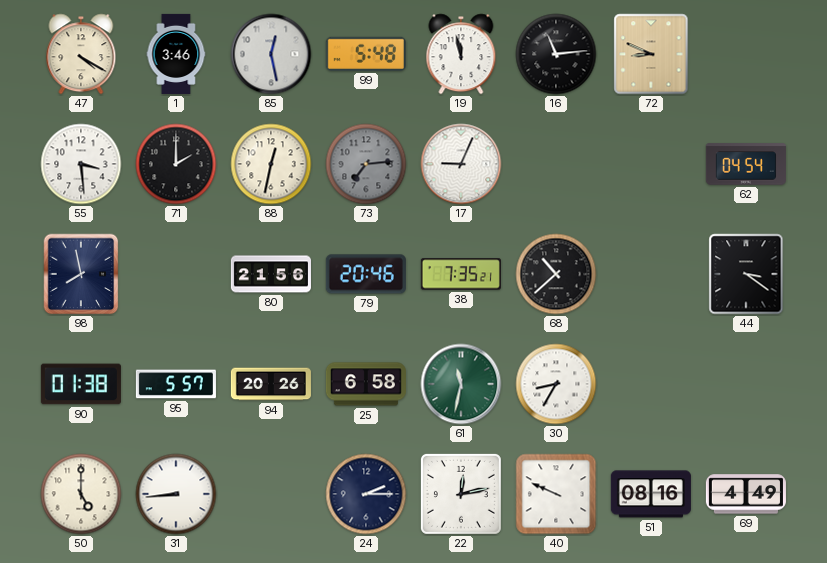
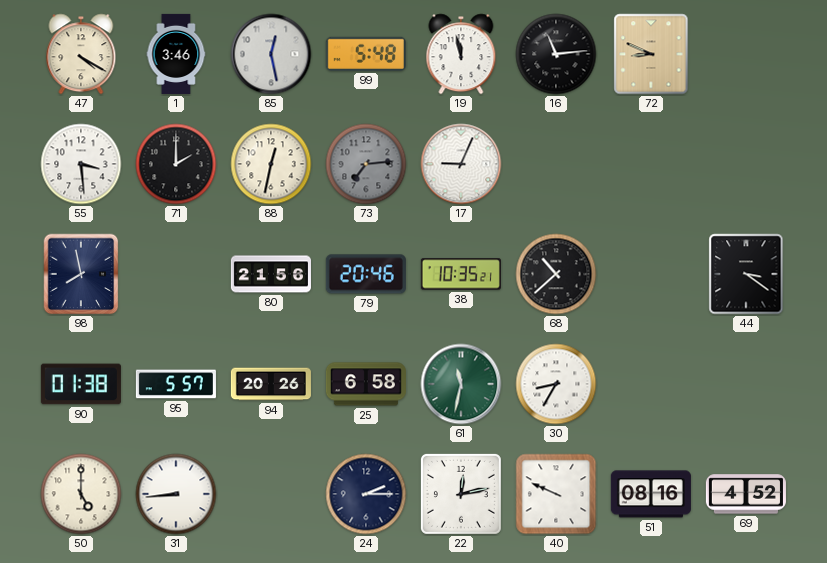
62: 04:54 -> none (746, 164)
38: 7:35 -> 10:35 (461, 274)
69: 4:49 -> 4:52 (746, 494)
